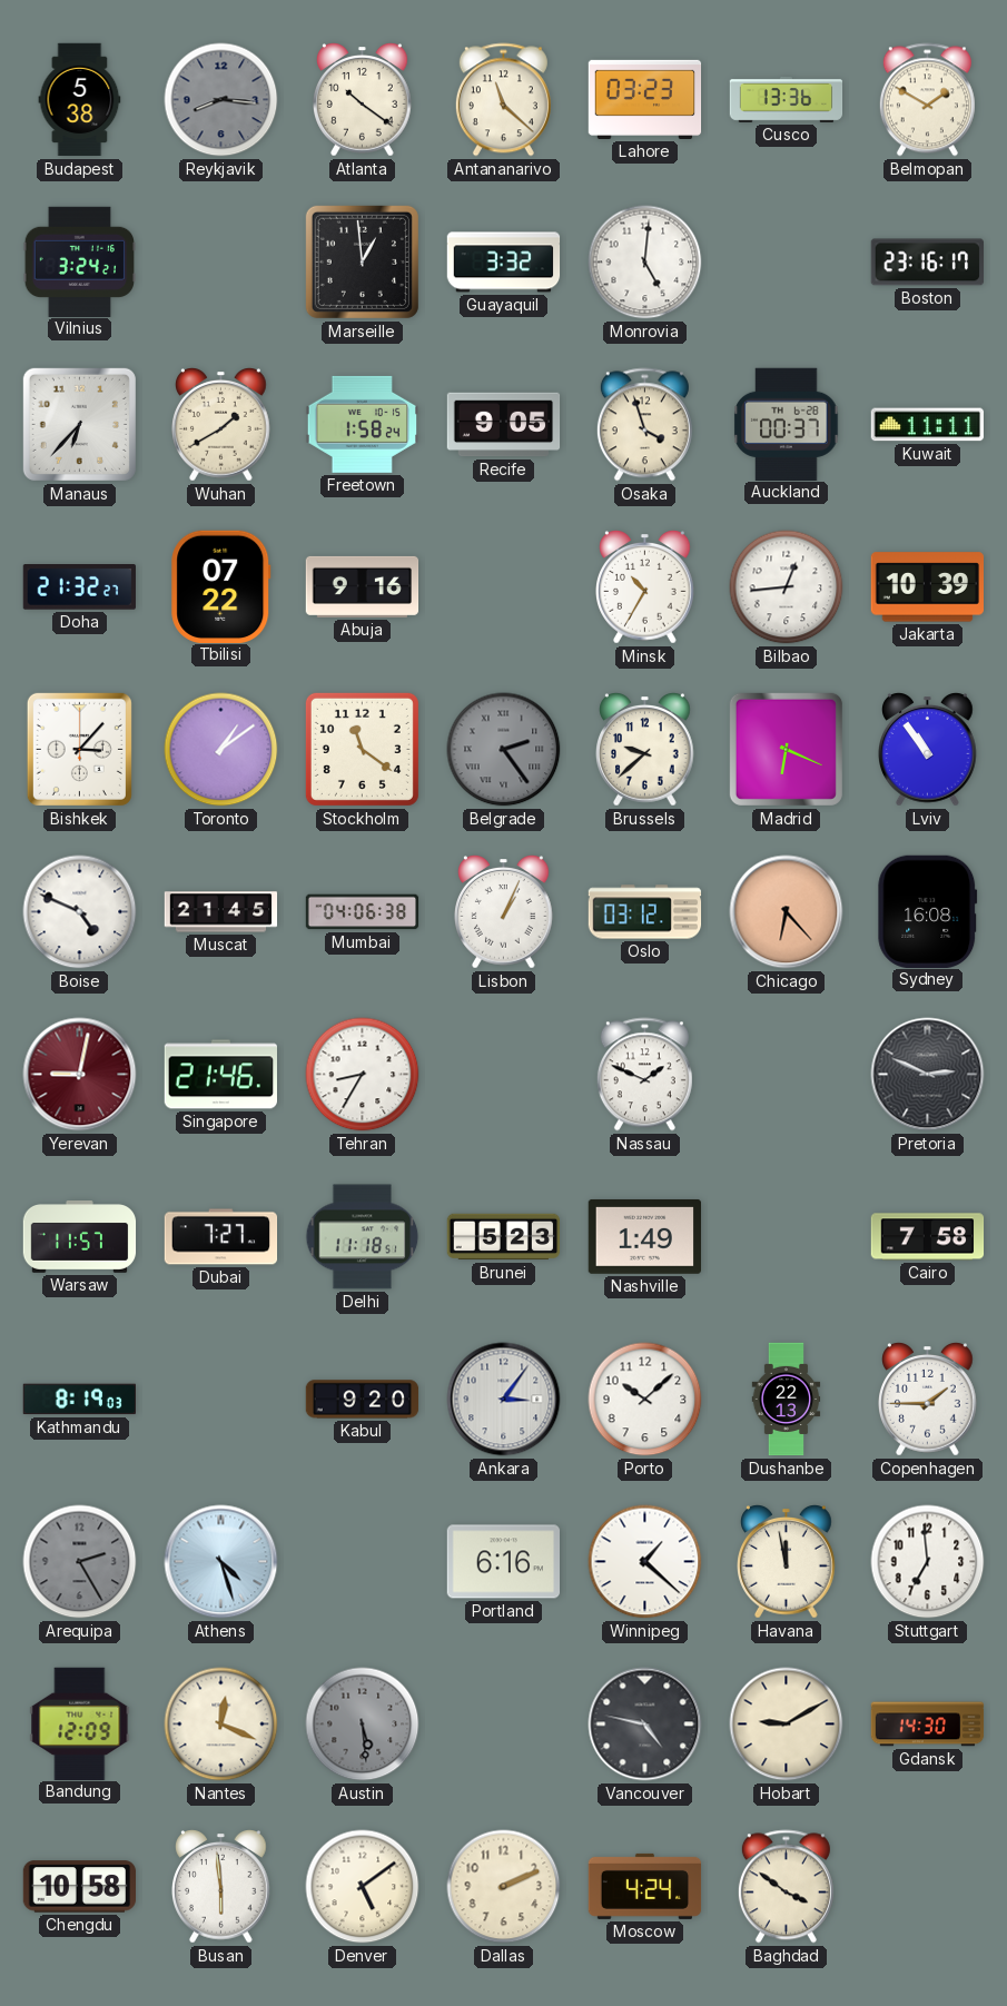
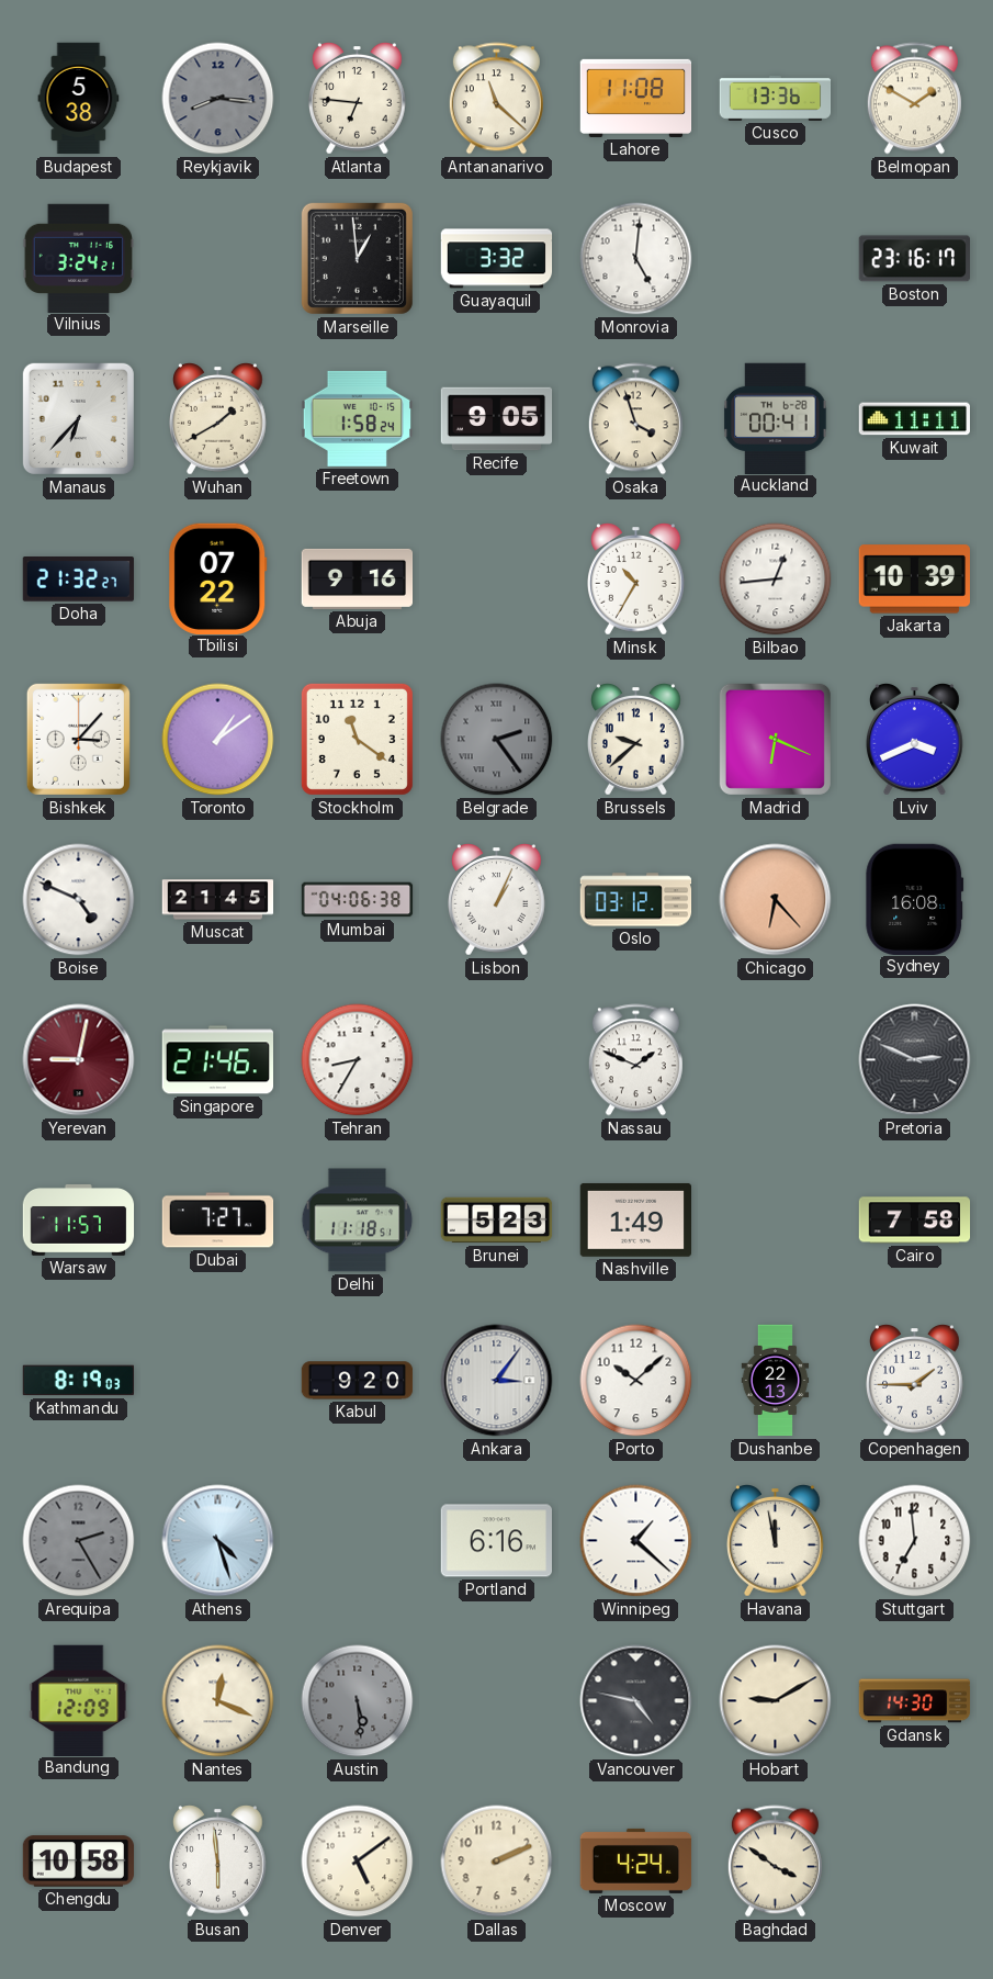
Atlanta: 10:21 -> 6:46 (358, 99)
Lahore: 03:23 -> 11:08 (636, 98)
Auckland: 00:37 -> 00:41 (776, 418)
Lviv: 10:54 -> 3:41 (915, 740)
